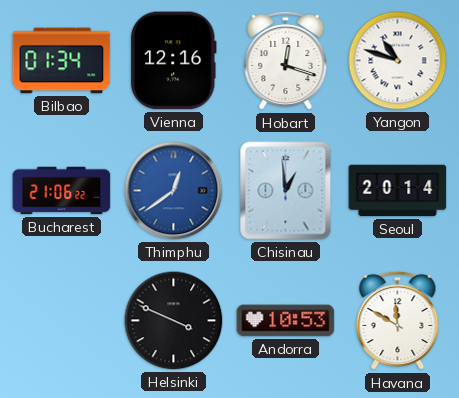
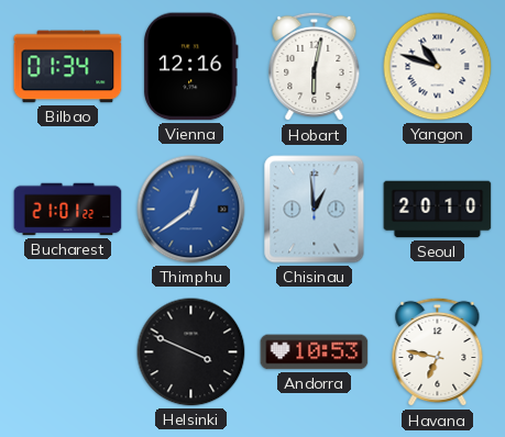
Hobart: 12:18 -> 6:02 (315, 67)
Bucharest: 21:06 -> 21:01 (68, 210)
Seoul: 20:14 -> 20:10 (438, 210)
Havana: 11:50 -> 6:47 (438, 352)
